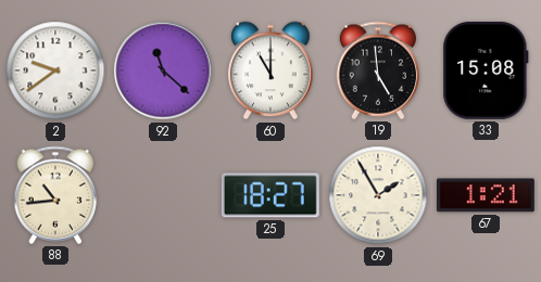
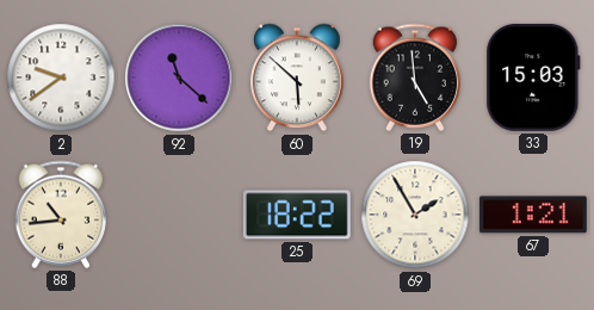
60: 11:00 -> 5:52 (297, 77)
33: 15:08 -> 15:03 (533, 77)
25: 18:27 -> 18:22 (297, 215)
